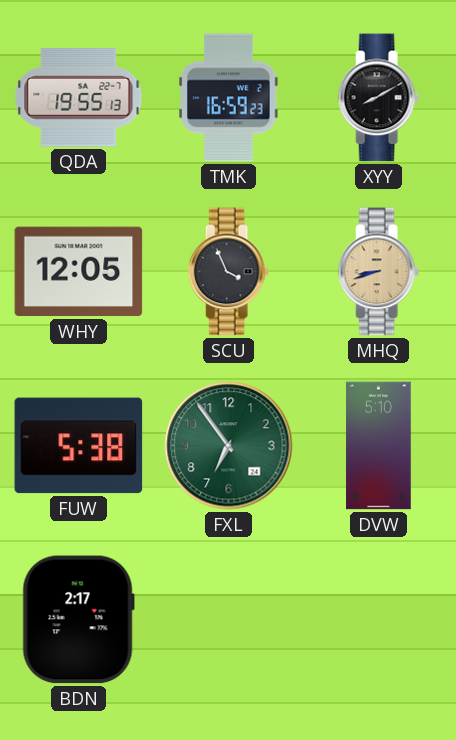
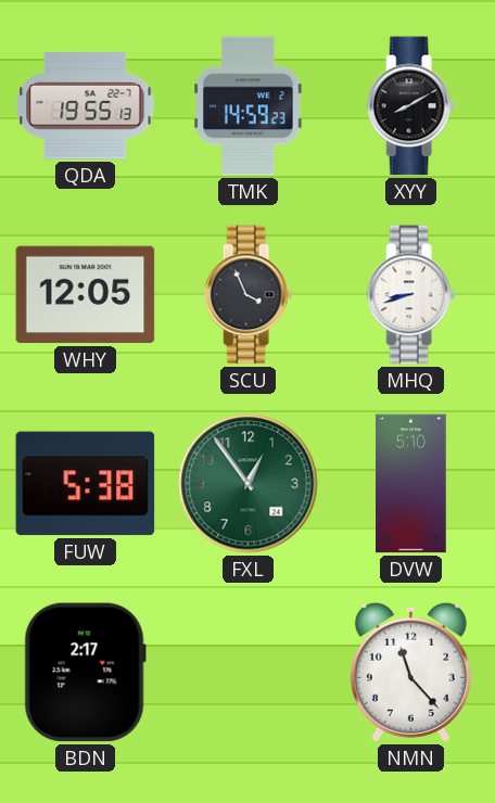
TMK: 16:59 -> 14:59 (249, 106)
MHQ dial: champagne -> white (410, 295)
FXL: 6:54 -> 12:54 (249, 484)
NMN: none -> 11:23 (410, 672)
